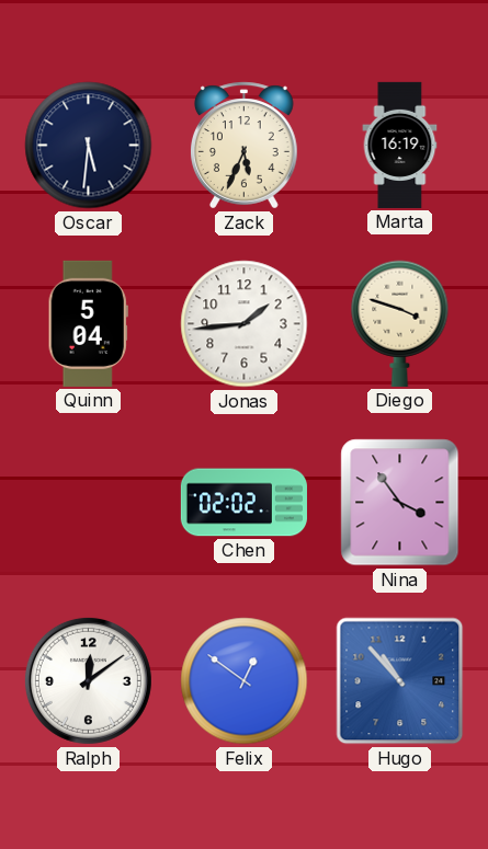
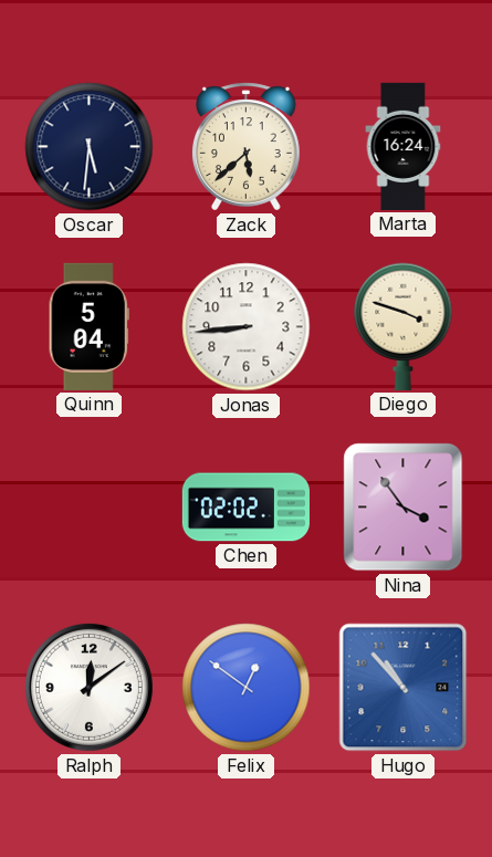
Zack: 5:34 -> 5:38 (245, 147)
Marta: 16:19 -> 16:24 (404, 146)
Jonas: 1:44 -> 8:44 (247, 327)
